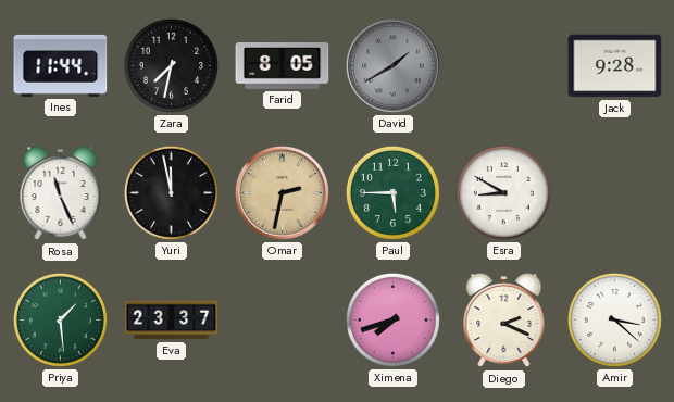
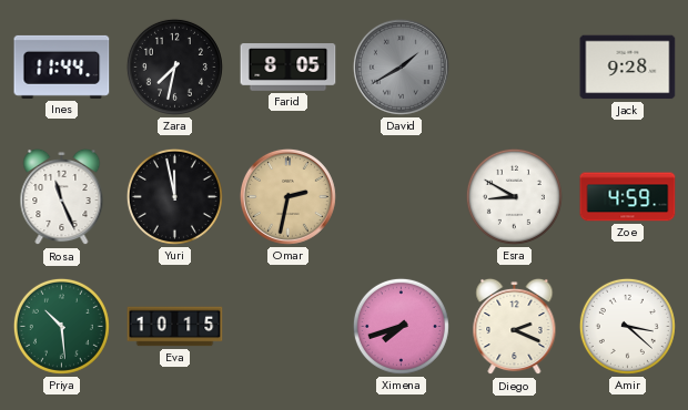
Paul: 5:45 -> none (392, 192)
Zoe: none -> 4:59 (628, 197)
Priya: 1:29 -> 10:29 (61, 326)
Eva: 23:37 -> 10:15 (175, 327)
